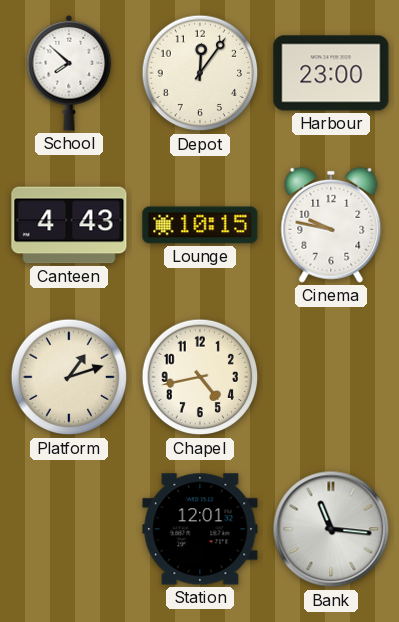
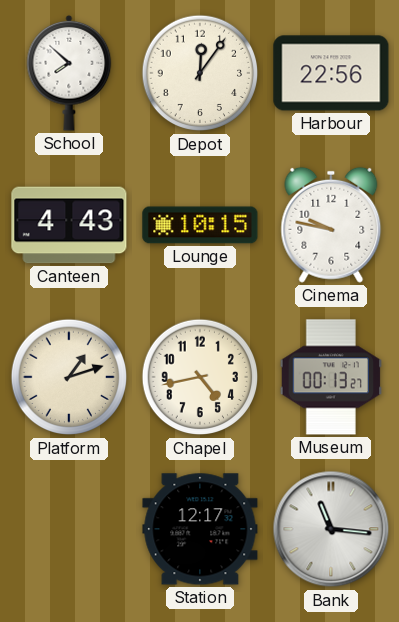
Harbour: 23:00 -> 22:56 (331, 73)
Museum: none -> 00:13 (330, 377)
Station: 12:01 -> 12:17 (200, 529)
